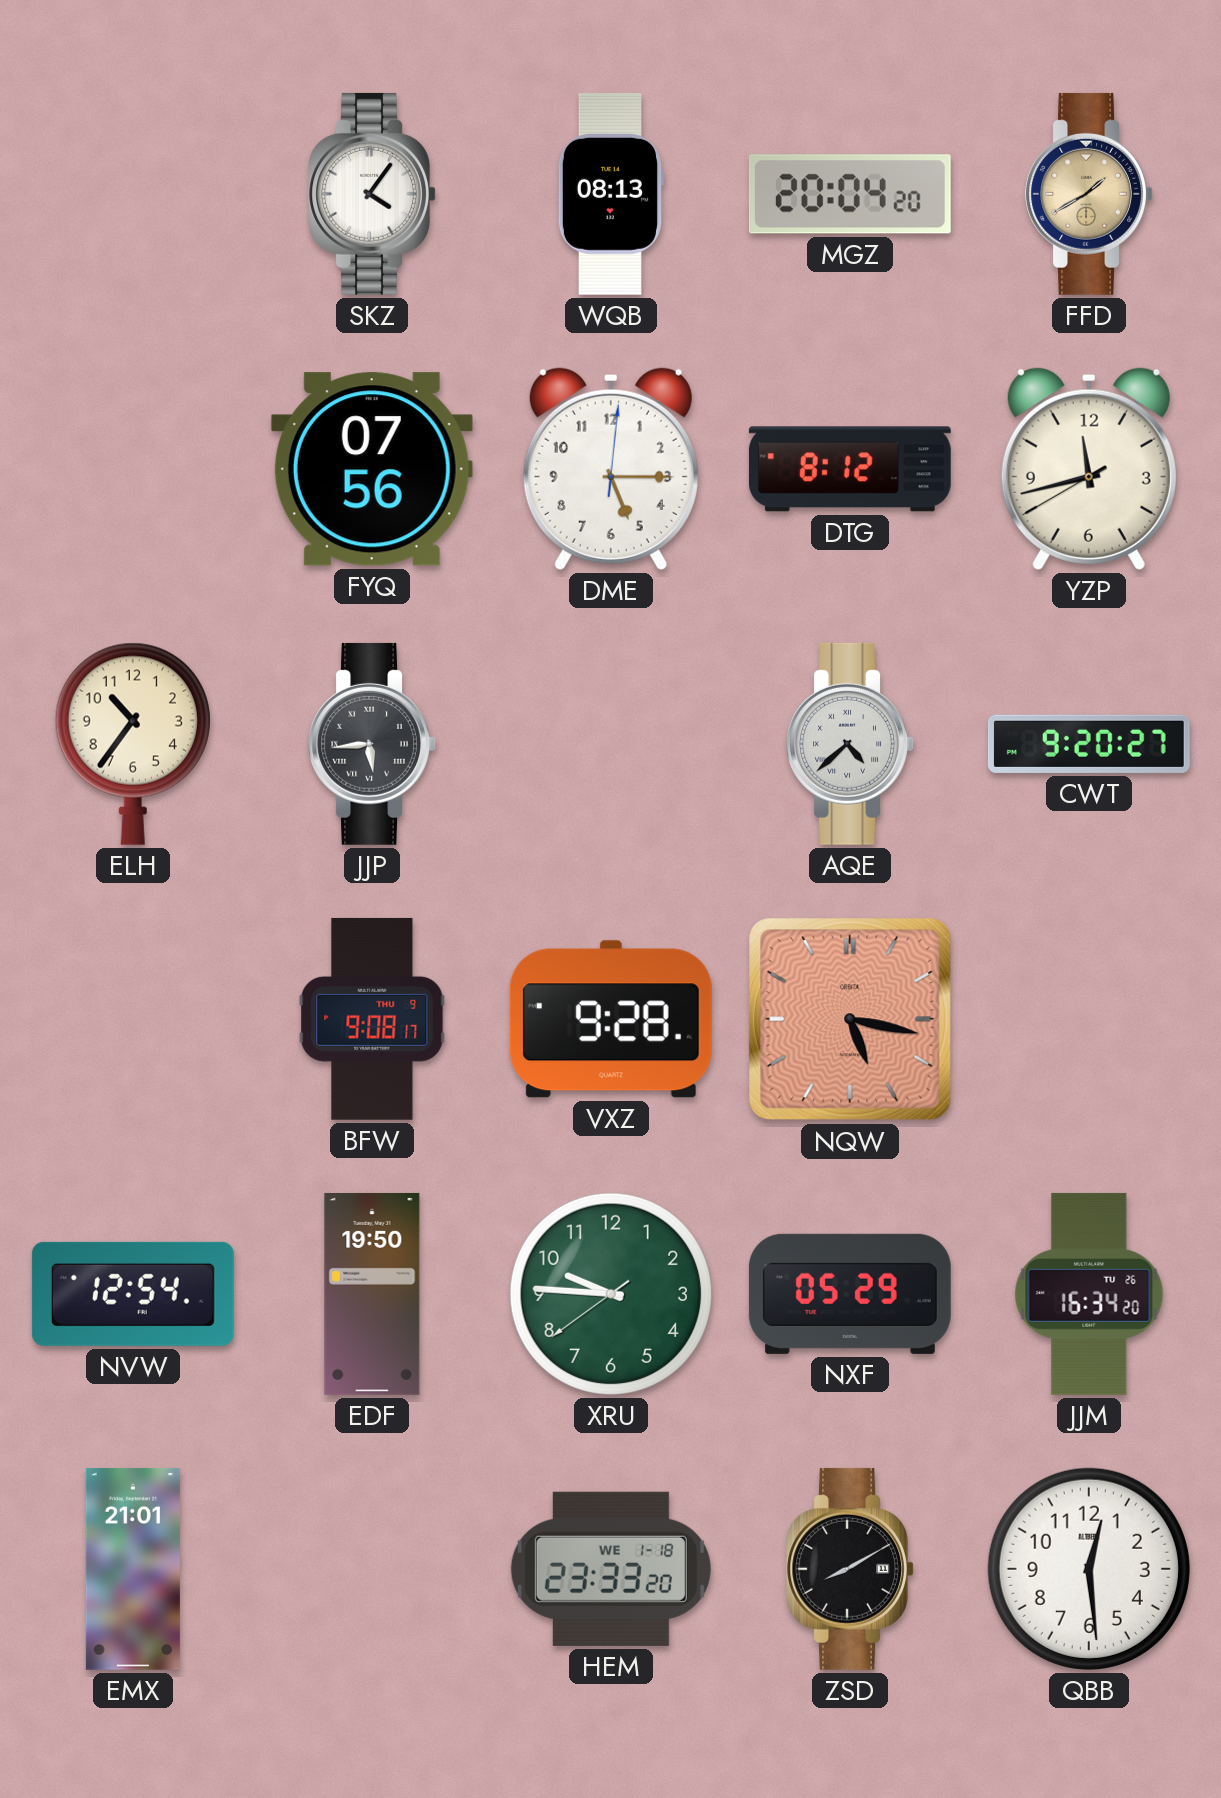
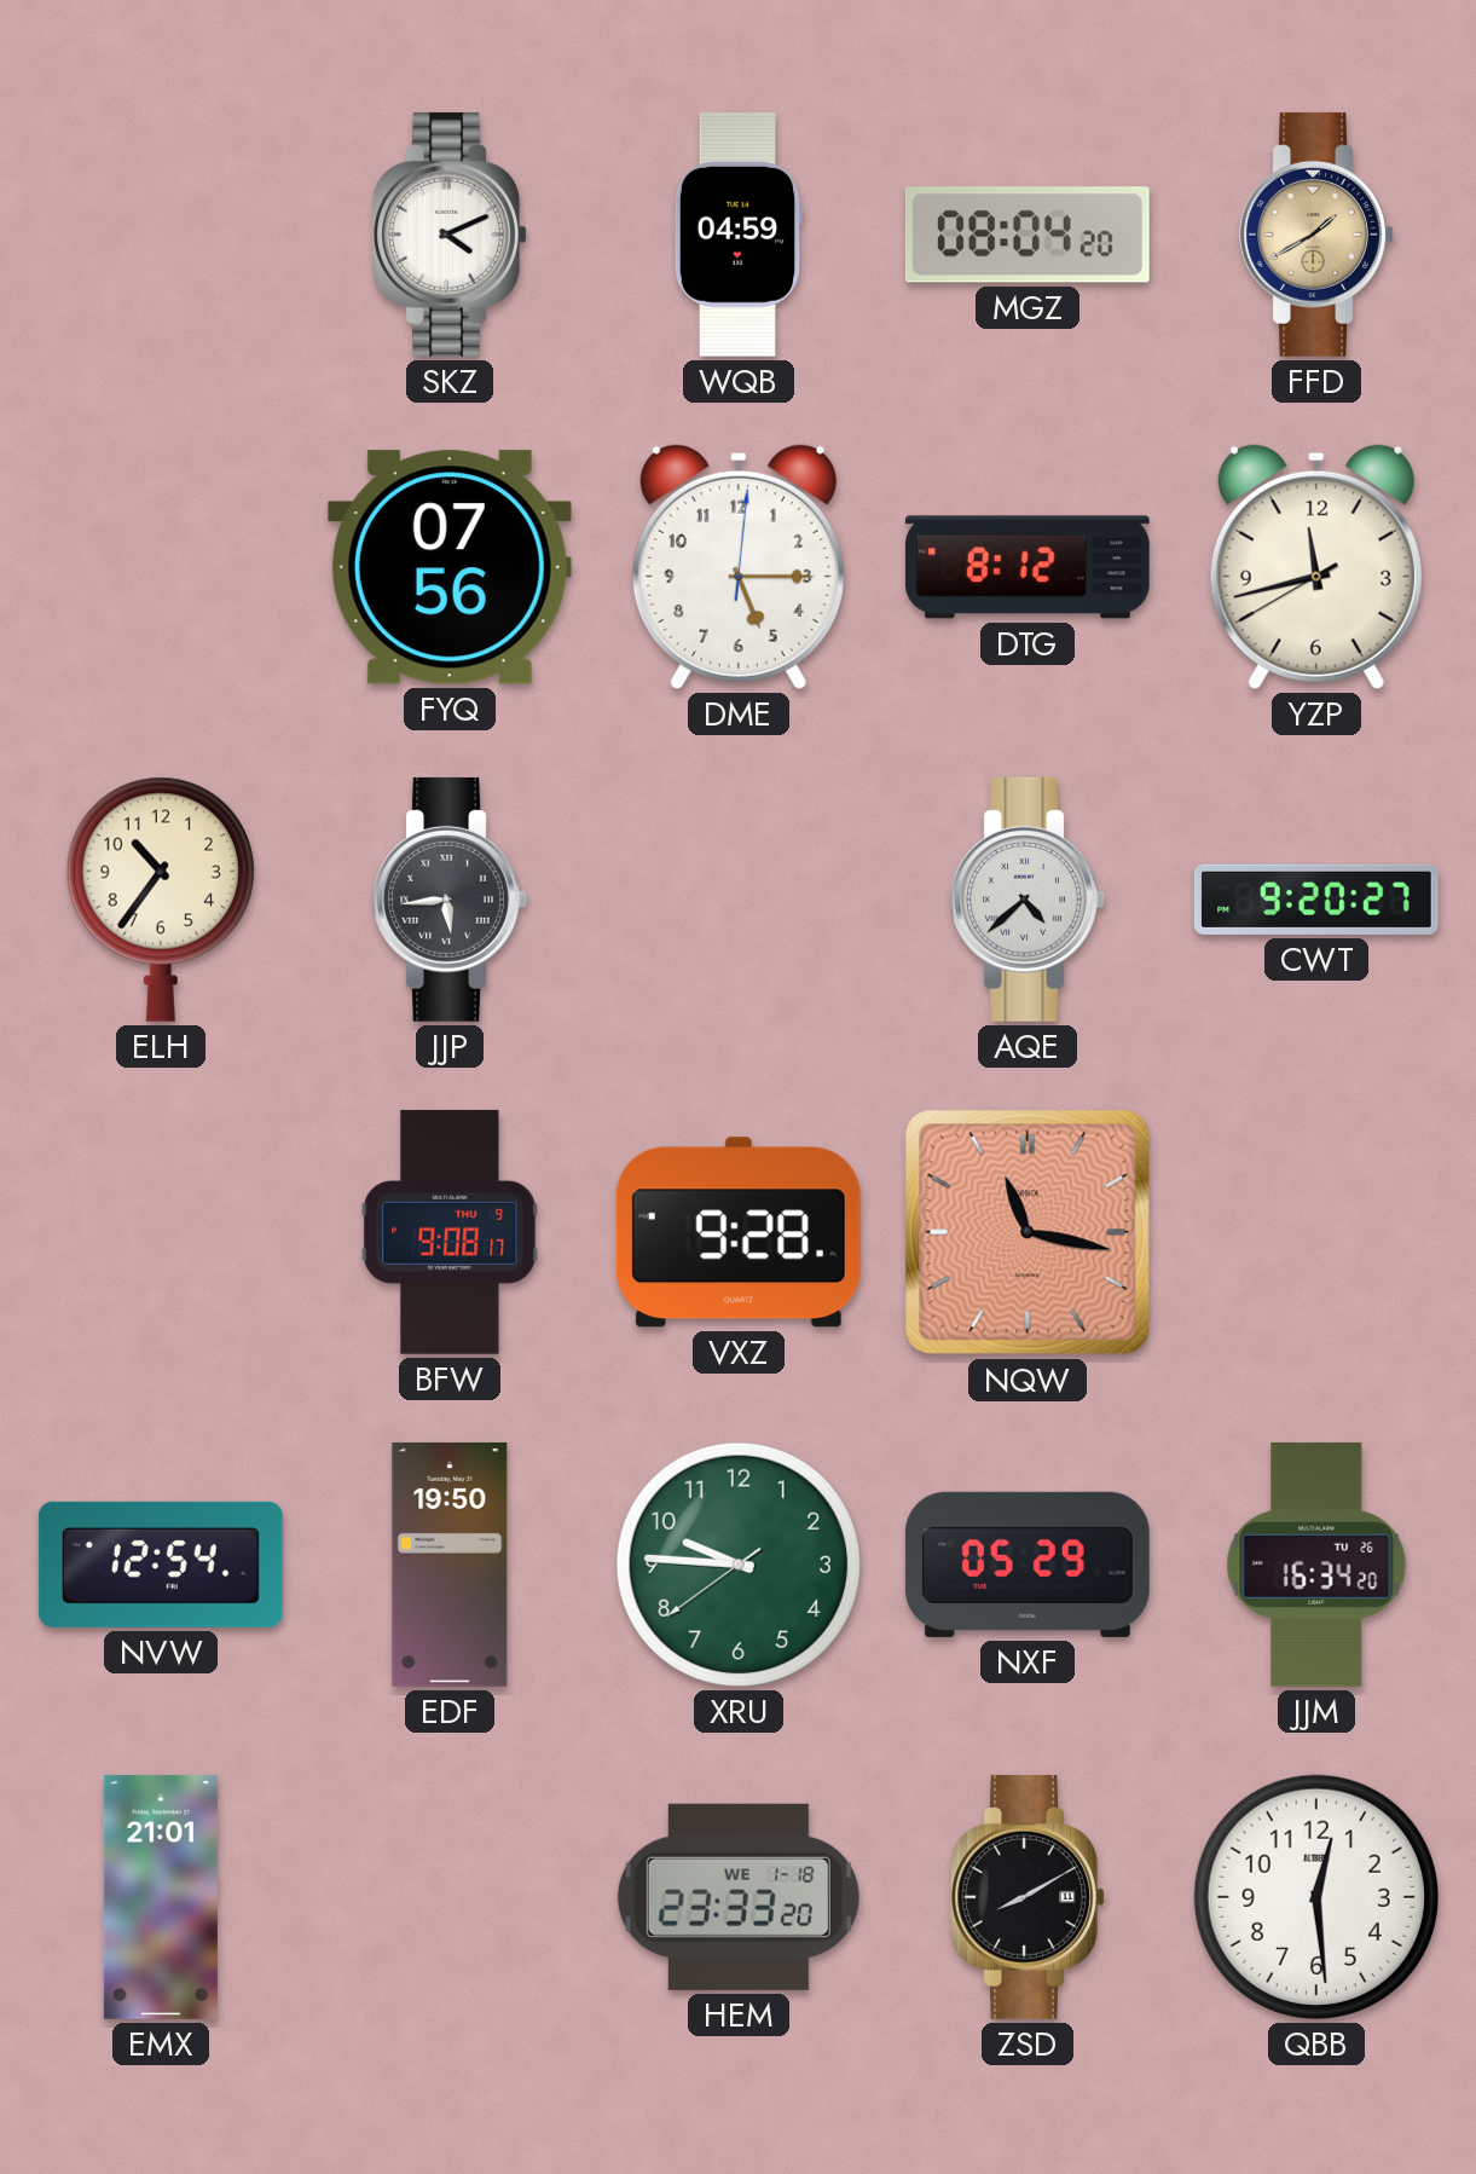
SKZ: 4:06 -> 4:11 (450, 235)
WQB: 08:13 -> 04:59 (737, 235)
MGZ: 20:04 -> 08:04 (1028, 235)
NQW: 5:17 -> 11:17 (1028, 1232)
